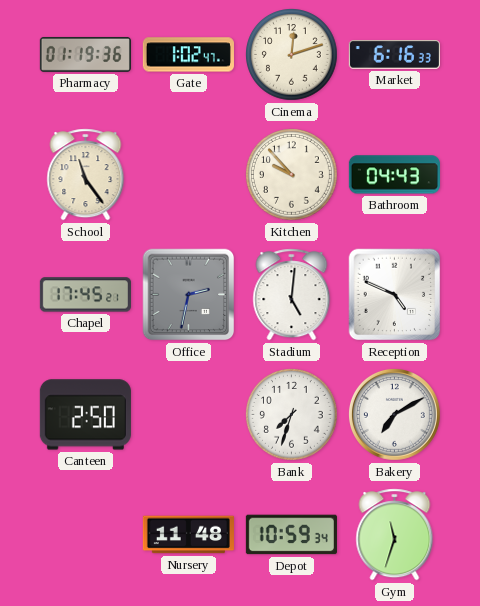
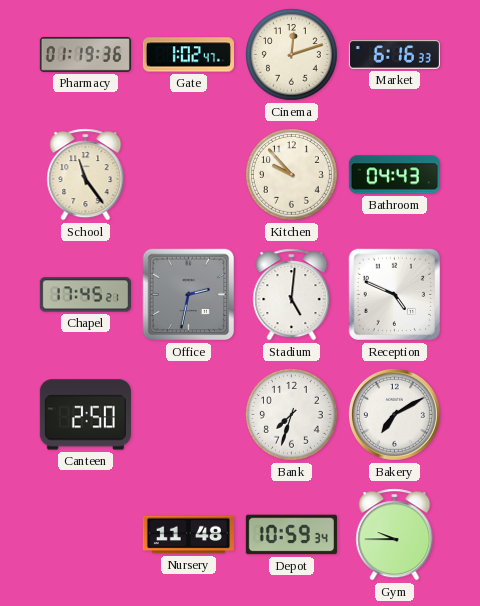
Gym: 11:33 -> 9:45 (395, 535)
